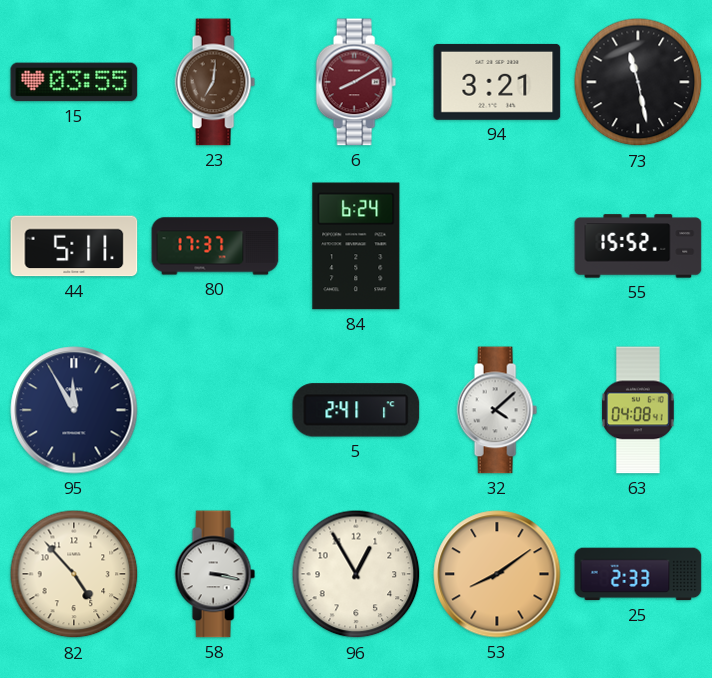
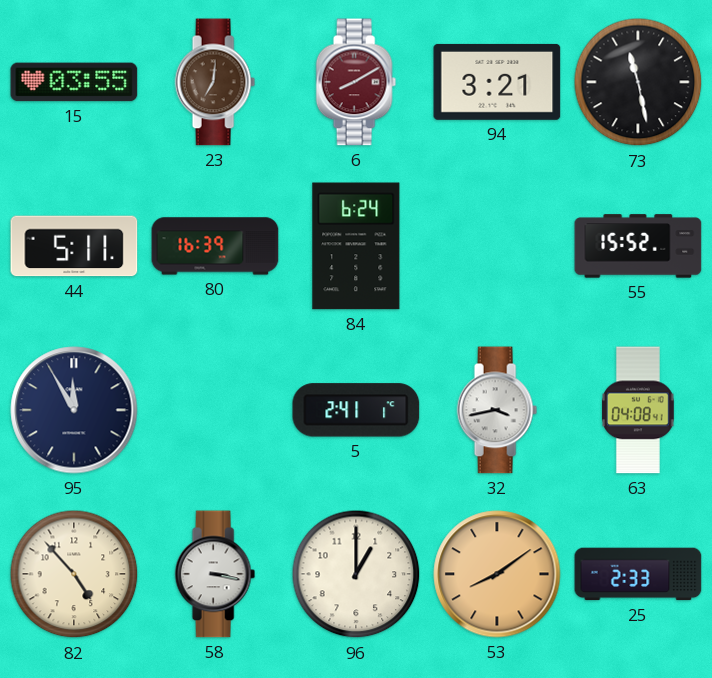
80: 17:37 -> 16:39 (215, 246)
32: 4:08 -> 3:43 (497, 410)
96: 12:55 -> 1:00 (356, 574)
